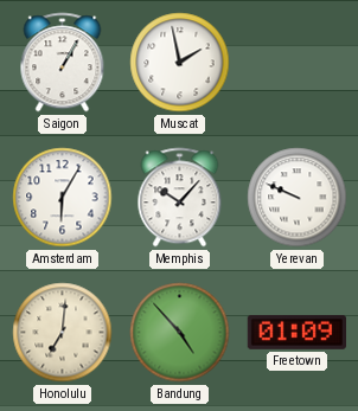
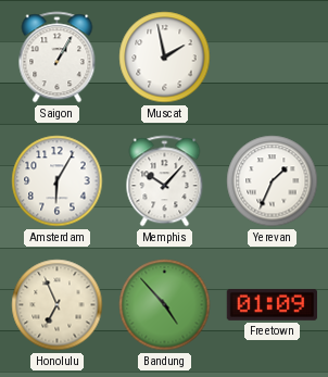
Yerevan: 9:49 -> 1:34 (273, 181)
Honolulu: 7:01 -> 6:56 (58, 305)
